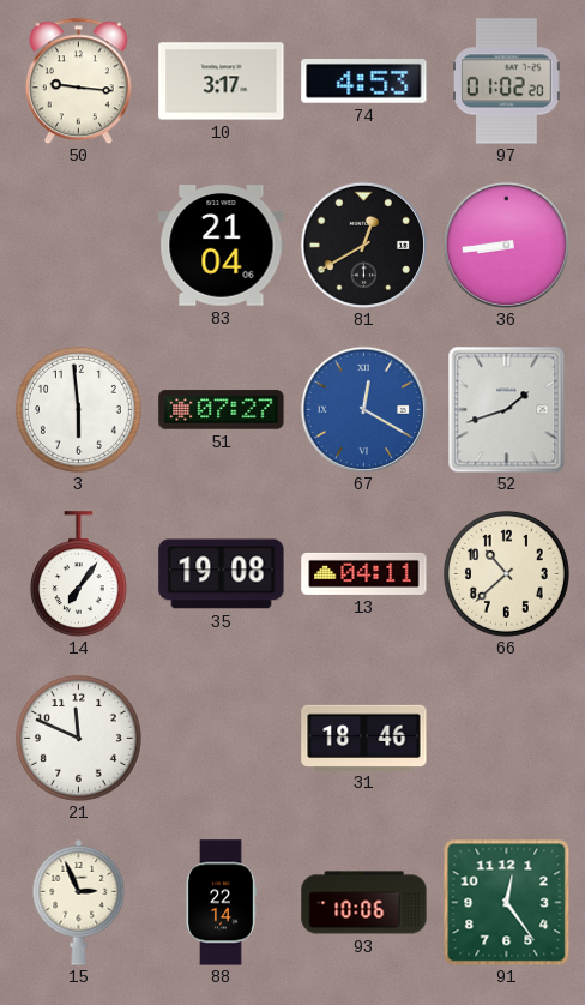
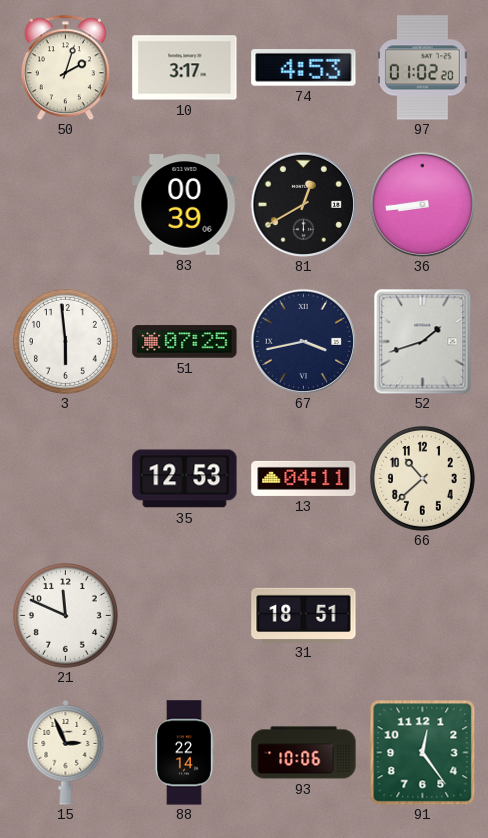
50: 9:16 -> 2:03 (65, 67)
83: 21:04 -> 00:39 (185, 205)
51: 07:27 -> 07:25 (185, 342)
67: 12:20 -> 3:43 (303, 341)
67 dial: blue -> navy (303, 341)
14: 7:06 -> none (78, 574)
35: 19:08 -> 12:53 (185, 479)
31: 18:46 -> 18:51 (304, 615)
